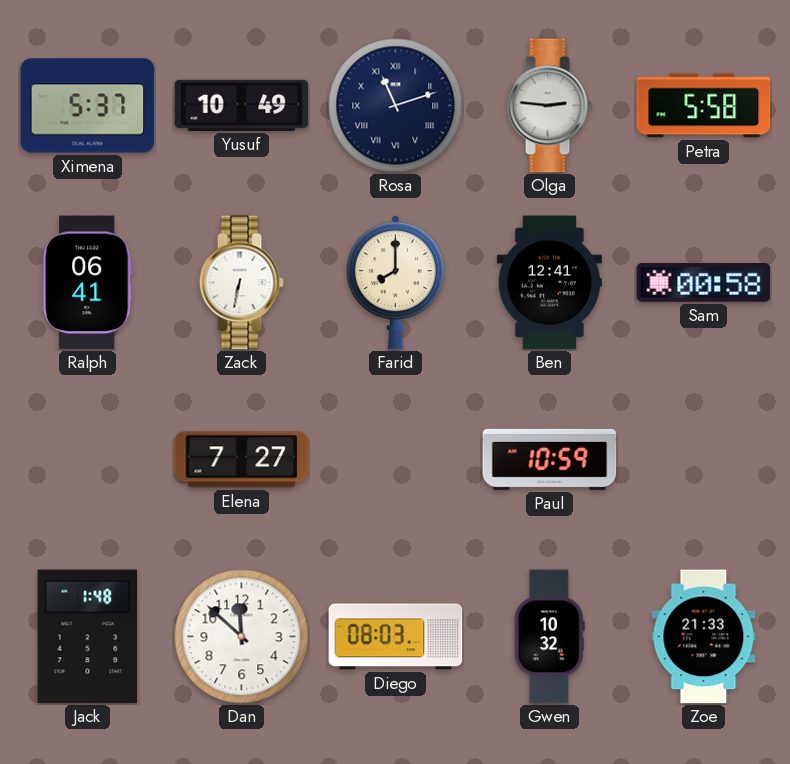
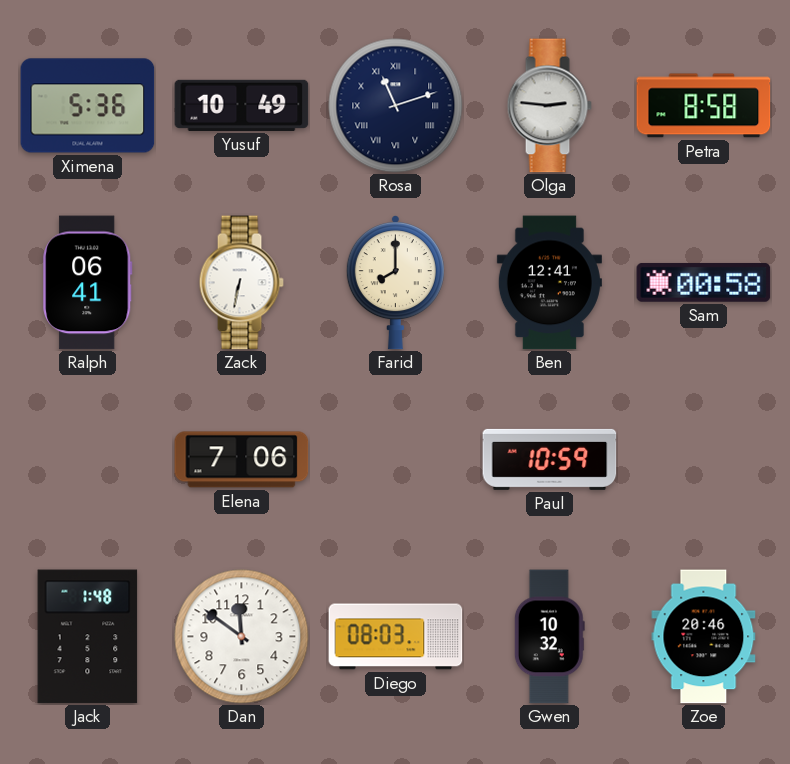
Ximena: 5:37 -> 5:36 (88, 106)
Petra: 5:58 -> 8:58 (704, 106)
Elena: 7:27 -> 7:06 (242, 460)
Dan: 11:52 -> 11:51 (242, 637)
Zoe: 21:33 -> 20:46 (704, 637)
